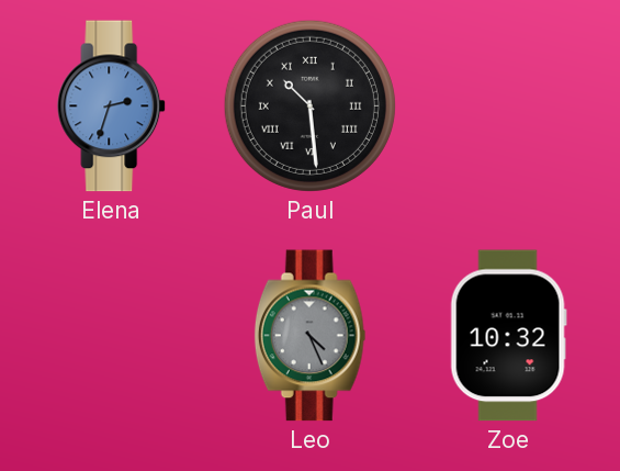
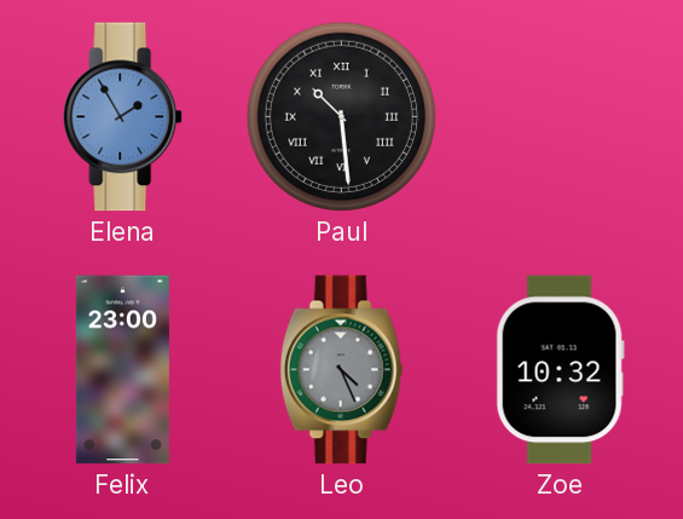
Elena: 2:33 -> 1:55 (123, 117)
Felix: none -> 23:00 (122, 370)
